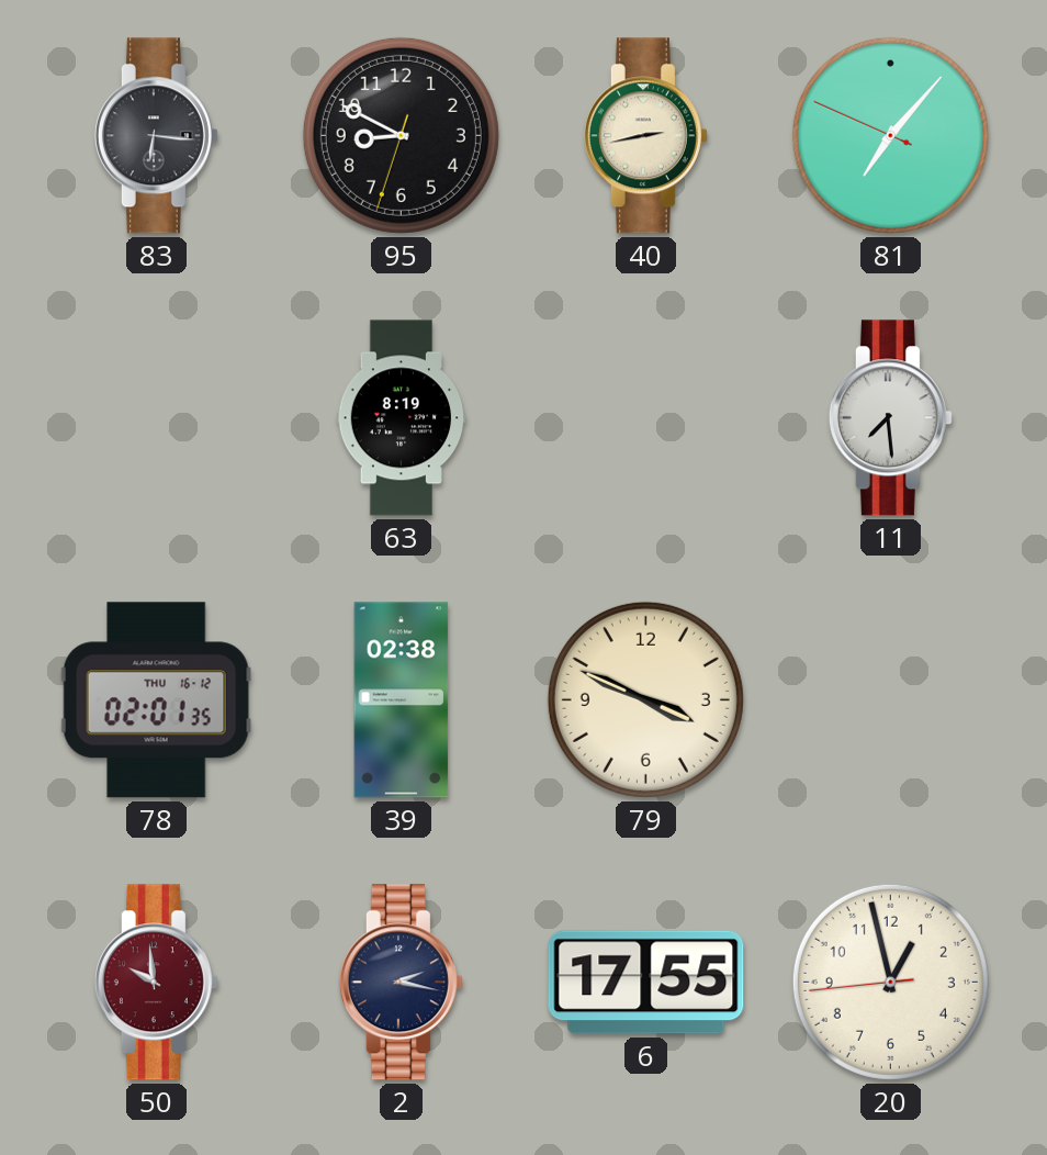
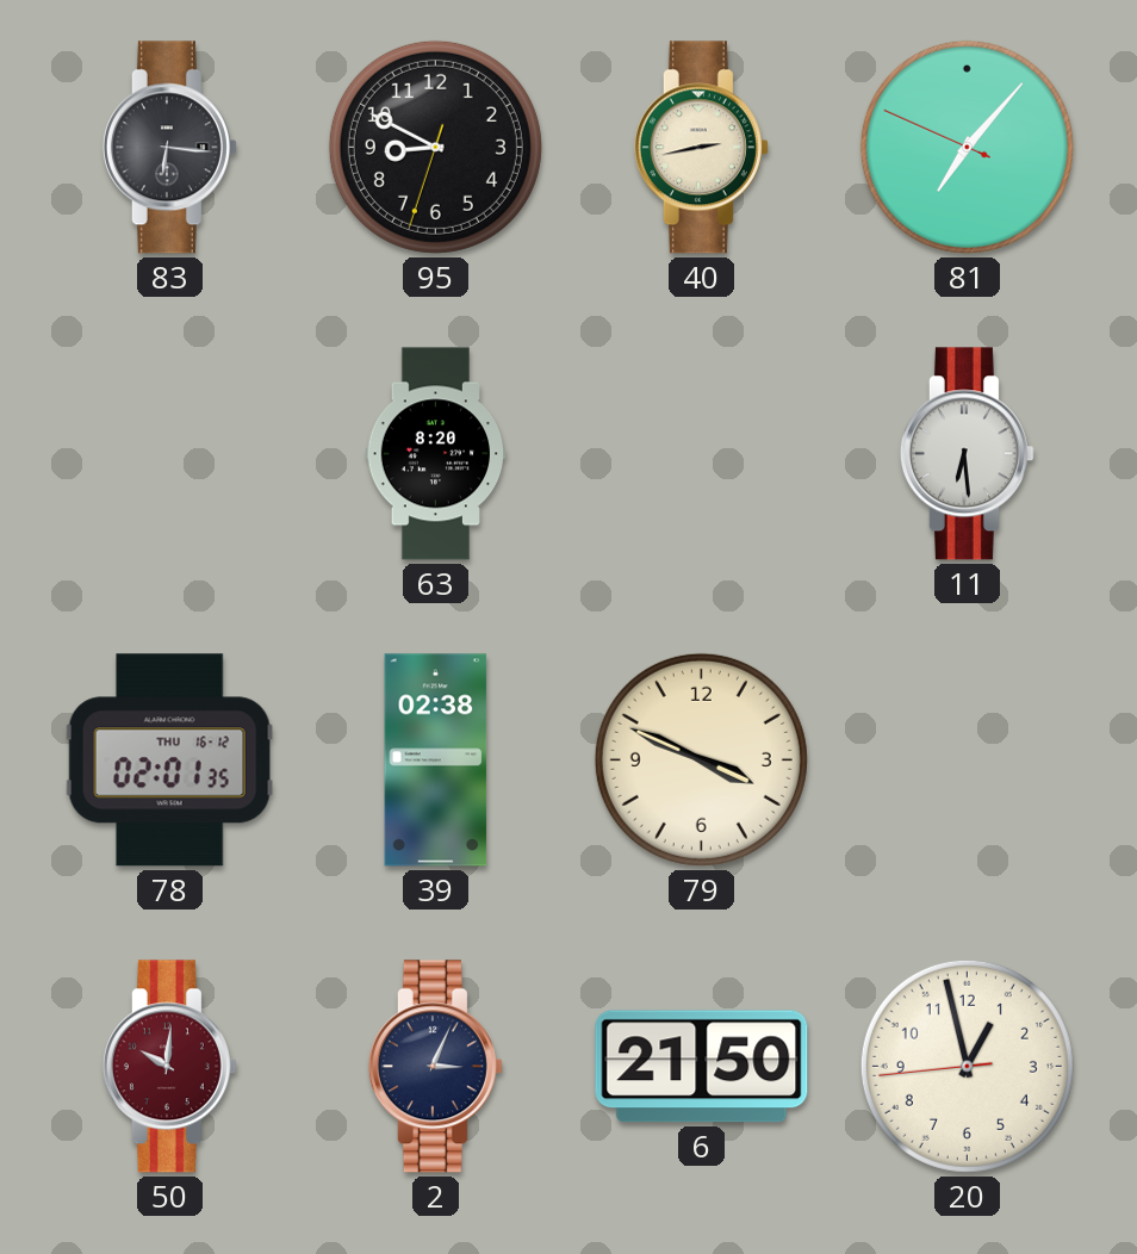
63: 8:19 -> 8:20 (436, 454)
11: 7:29 -> 6:29 (967, 454)
50: 9:59 -> 10:01 (169, 1067)
2: 2:17 -> 3:04 (435, 1067)
6: 17:55 -> 21:50 (702, 1067)
